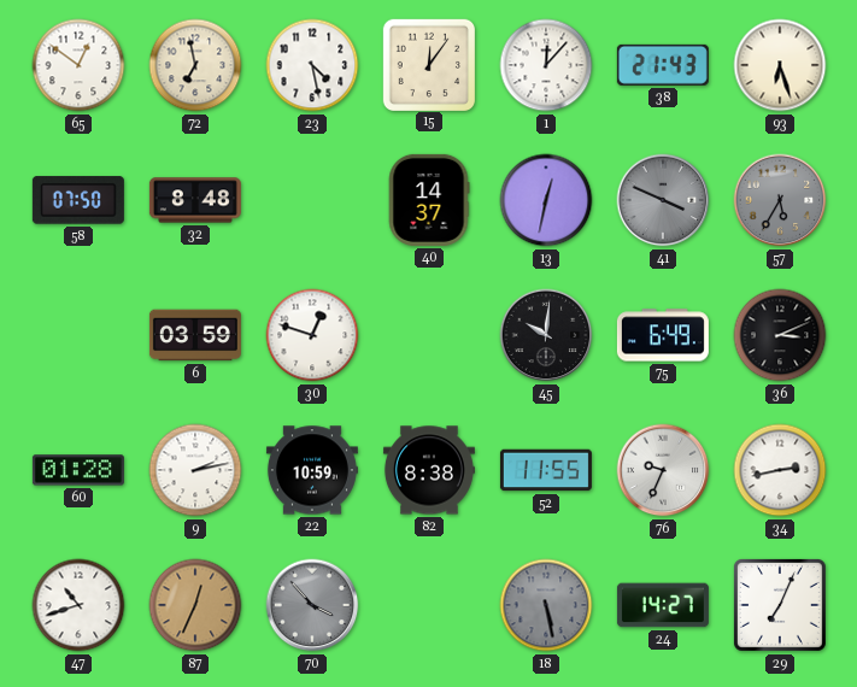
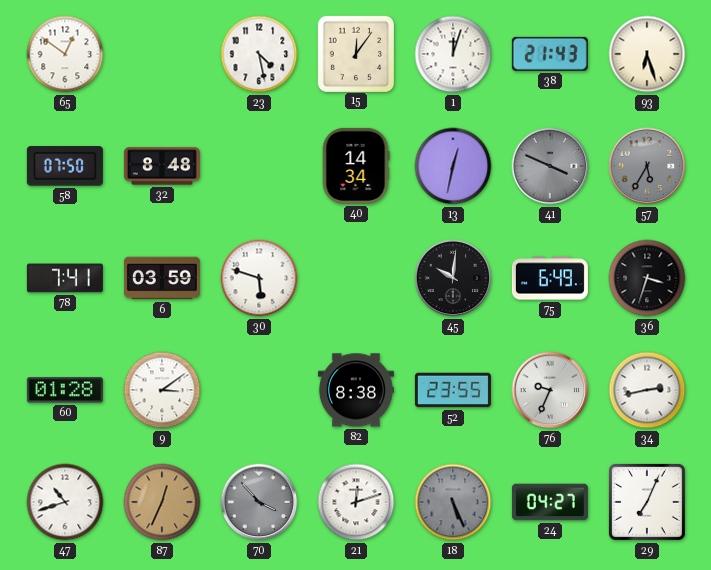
72: 6:58 -> none (195, 65)
1: 12:07 -> 12:03 (453, 54)
40: 14:37 -> 14:34 (356, 166)
78: none -> 7:41 (65, 278)
30: 12:48 -> 5:48 (259, 278)
36: 3:11 -> 3:33 (647, 278)
9: 2:13 -> 3:09 (162, 390)
22: 10:59 -> none (312, 470)
52: 11:55 -> 23:55 (453, 390)
21: none -> 12:12 (356, 502)
18: 5:28 -> 5:26 (453, 502)
24: 14:27 -> 04:27 (550, 502)
